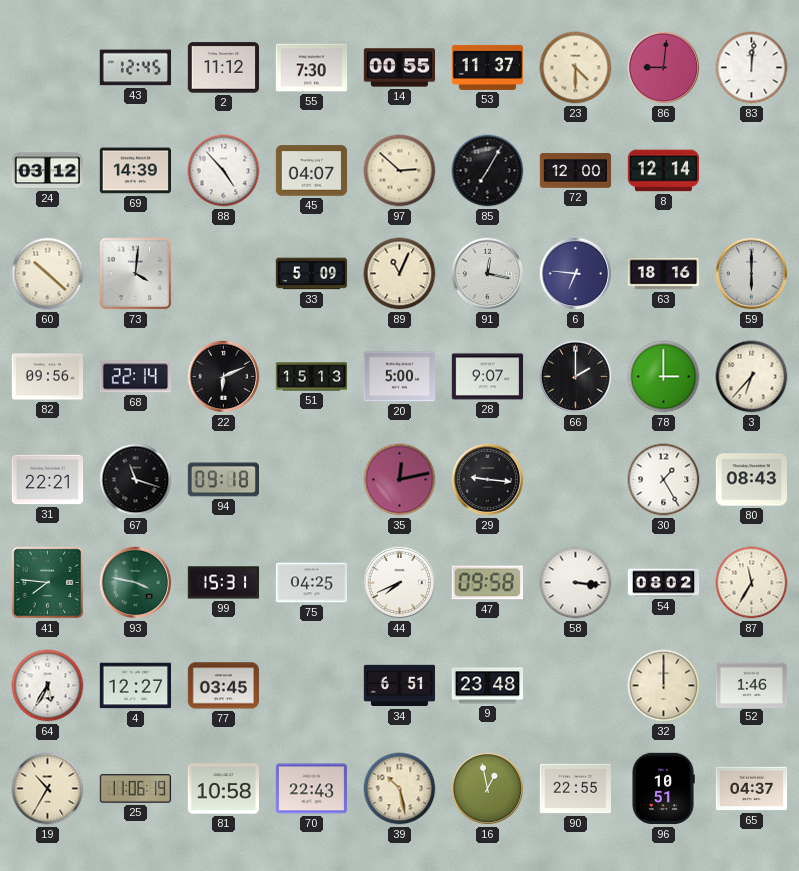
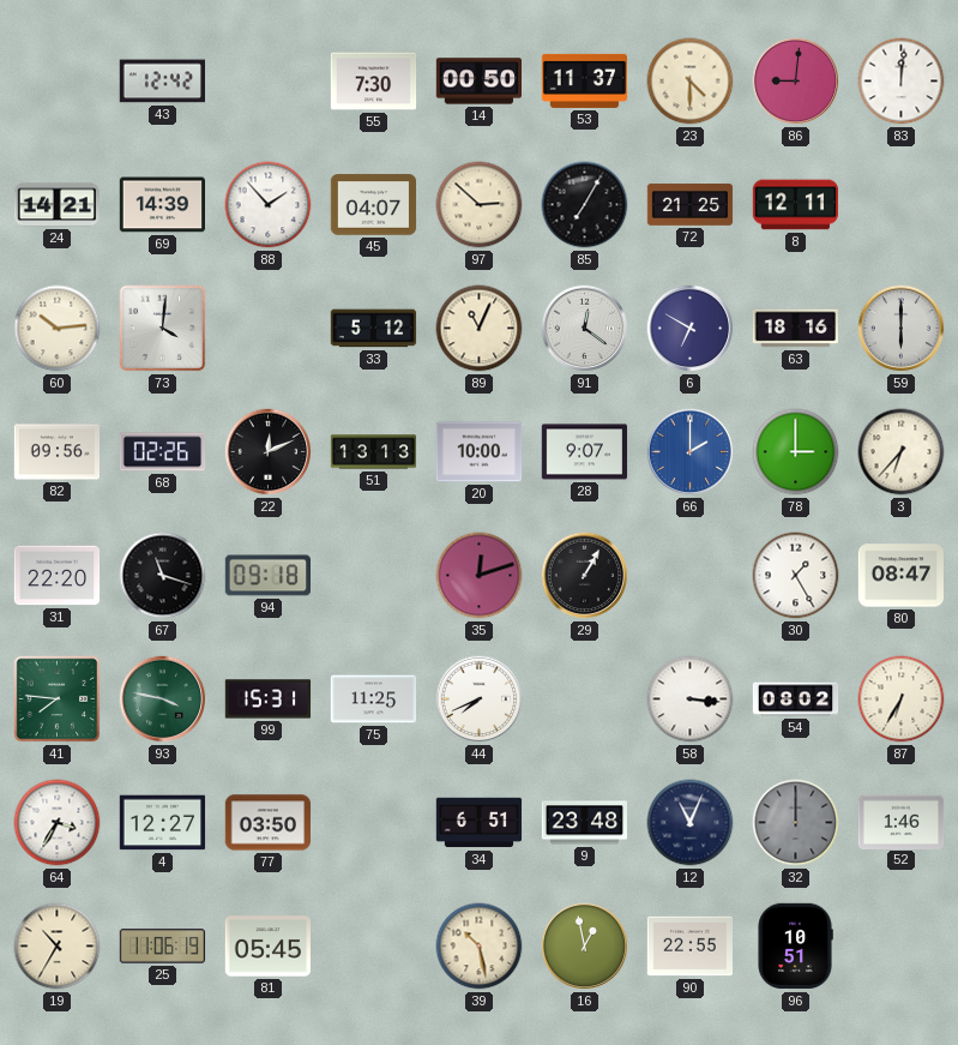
43: 12:45 -> 12:42 (162, 82)
2: 11:12 -> none (223, 68)
14: 00:55 -> 00:50 (478, 82)
24: 03:12 -> 14:21 (56, 205)
88: 4:53 -> 1:53 (269, 205)
72: 12:00 -> 21:25 (691, 205)
8: 12:14 -> 12:11 (796, 205)
60: 10:22 -> 10:14 (58, 329)
33: 5:09 -> 5:12 (374, 329)
91: 12:17 -> 12:21 (585, 329)
6: 6:46 -> 6:50 (691, 329)
68: 22:14 -> 02:26 (163, 452)
22: 6:11 -> 12:11 (269, 452)
51: 15:13 -> 13:13 (374, 452)
20: 5:00 -> 10:00 (480, 452)
66 dial: black -> blue (691, 452)
31: 22:21 -> 22:20 (58, 576)
35: 12:13 -> 12:12 (480, 576)
29: 9:16 -> 1:05 (585, 576)
80: 08:43 -> 08:47 (900, 576)
75: 04:25 -> 11:25 (374, 699)
47: 09:58 -> none (487, 583)
87: 11:35 -> 6:35 (902, 699)
64: 5:35 -> 3:35 (58, 823)
77: 03:45 -> 03:50 (267, 823)
12: none -> 11:04 (691, 823)
32 dial: cream -> grey (796, 823)
81: 10:58 -> 05:45 (267, 947)
70: 22:43 -> none (312, 789)
65: 04:37 -> none (752, 789)
